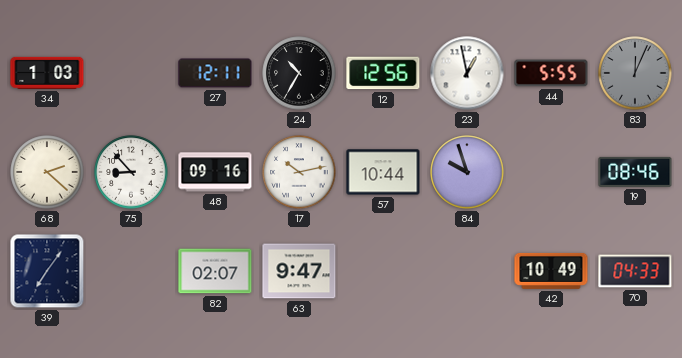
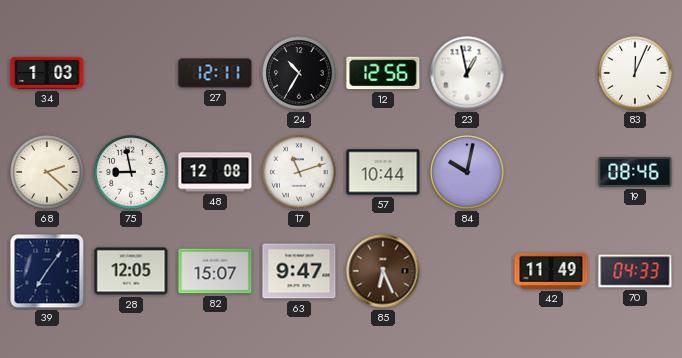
44: 5:55 -> none (551, 73)
83 dial: grey -> white (635, 73)
75: 8:53 -> 8:58 (131, 172)
48: 09:16 -> 12:08 (215, 172)
17: 10:13 -> 11:12 (299, 172)
84: 9:57 -> 10:02 (467, 172)
28: none -> 12:05 (131, 271)
82: 02:07 -> 15:07 (215, 271)
85: none -> 6:26 (383, 271)
42: 10:49 -> 11:49 (551, 271)
